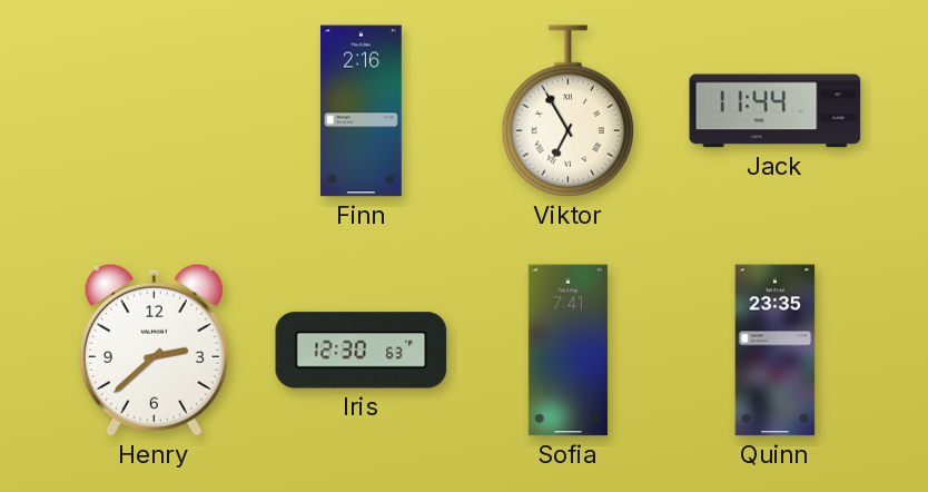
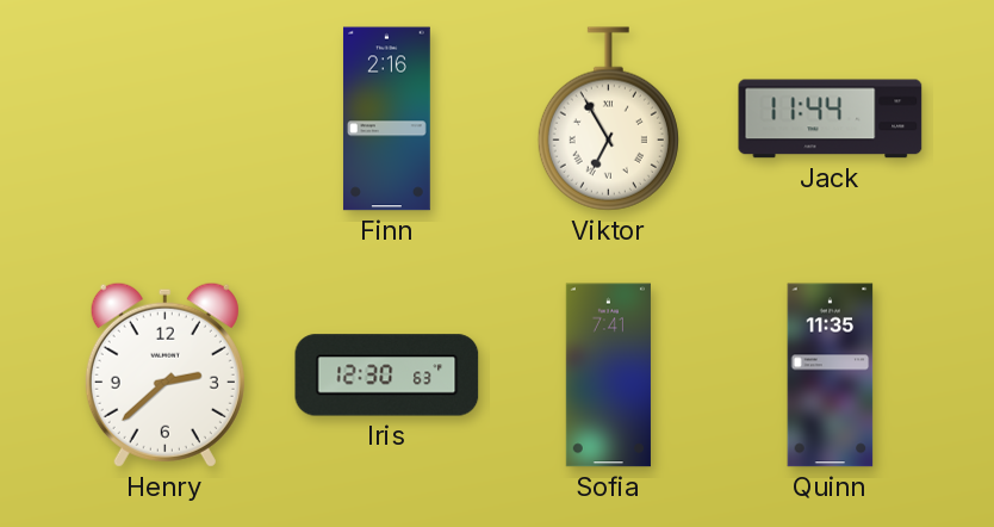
Quinn: 23:35 -> 11:35 (831, 376)
